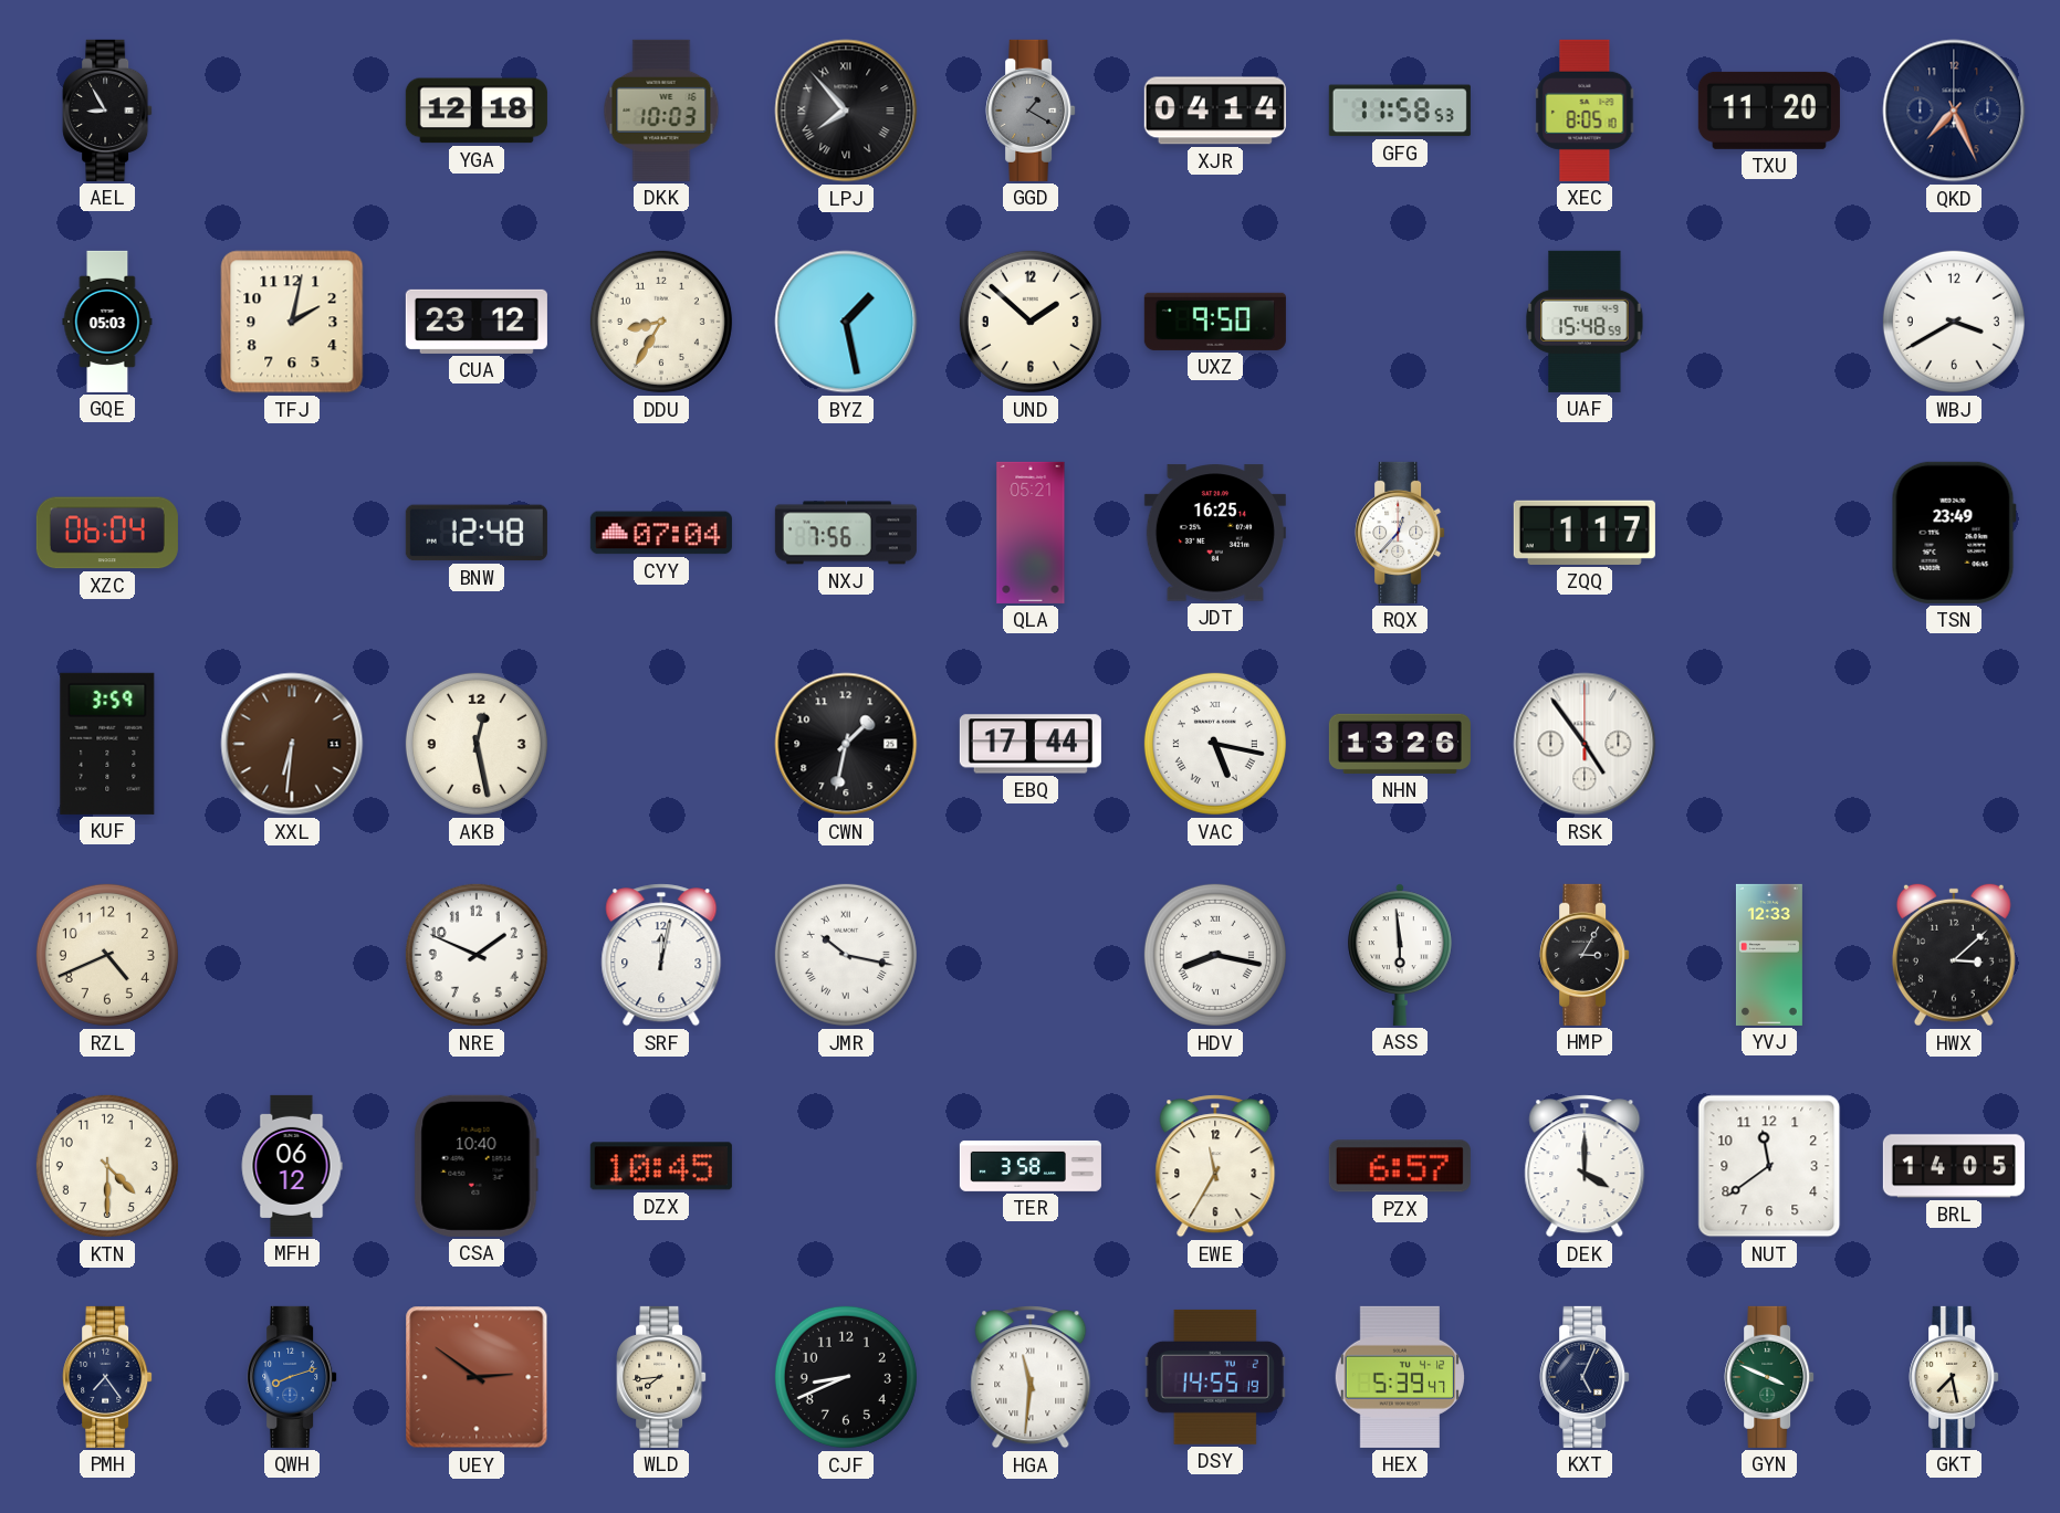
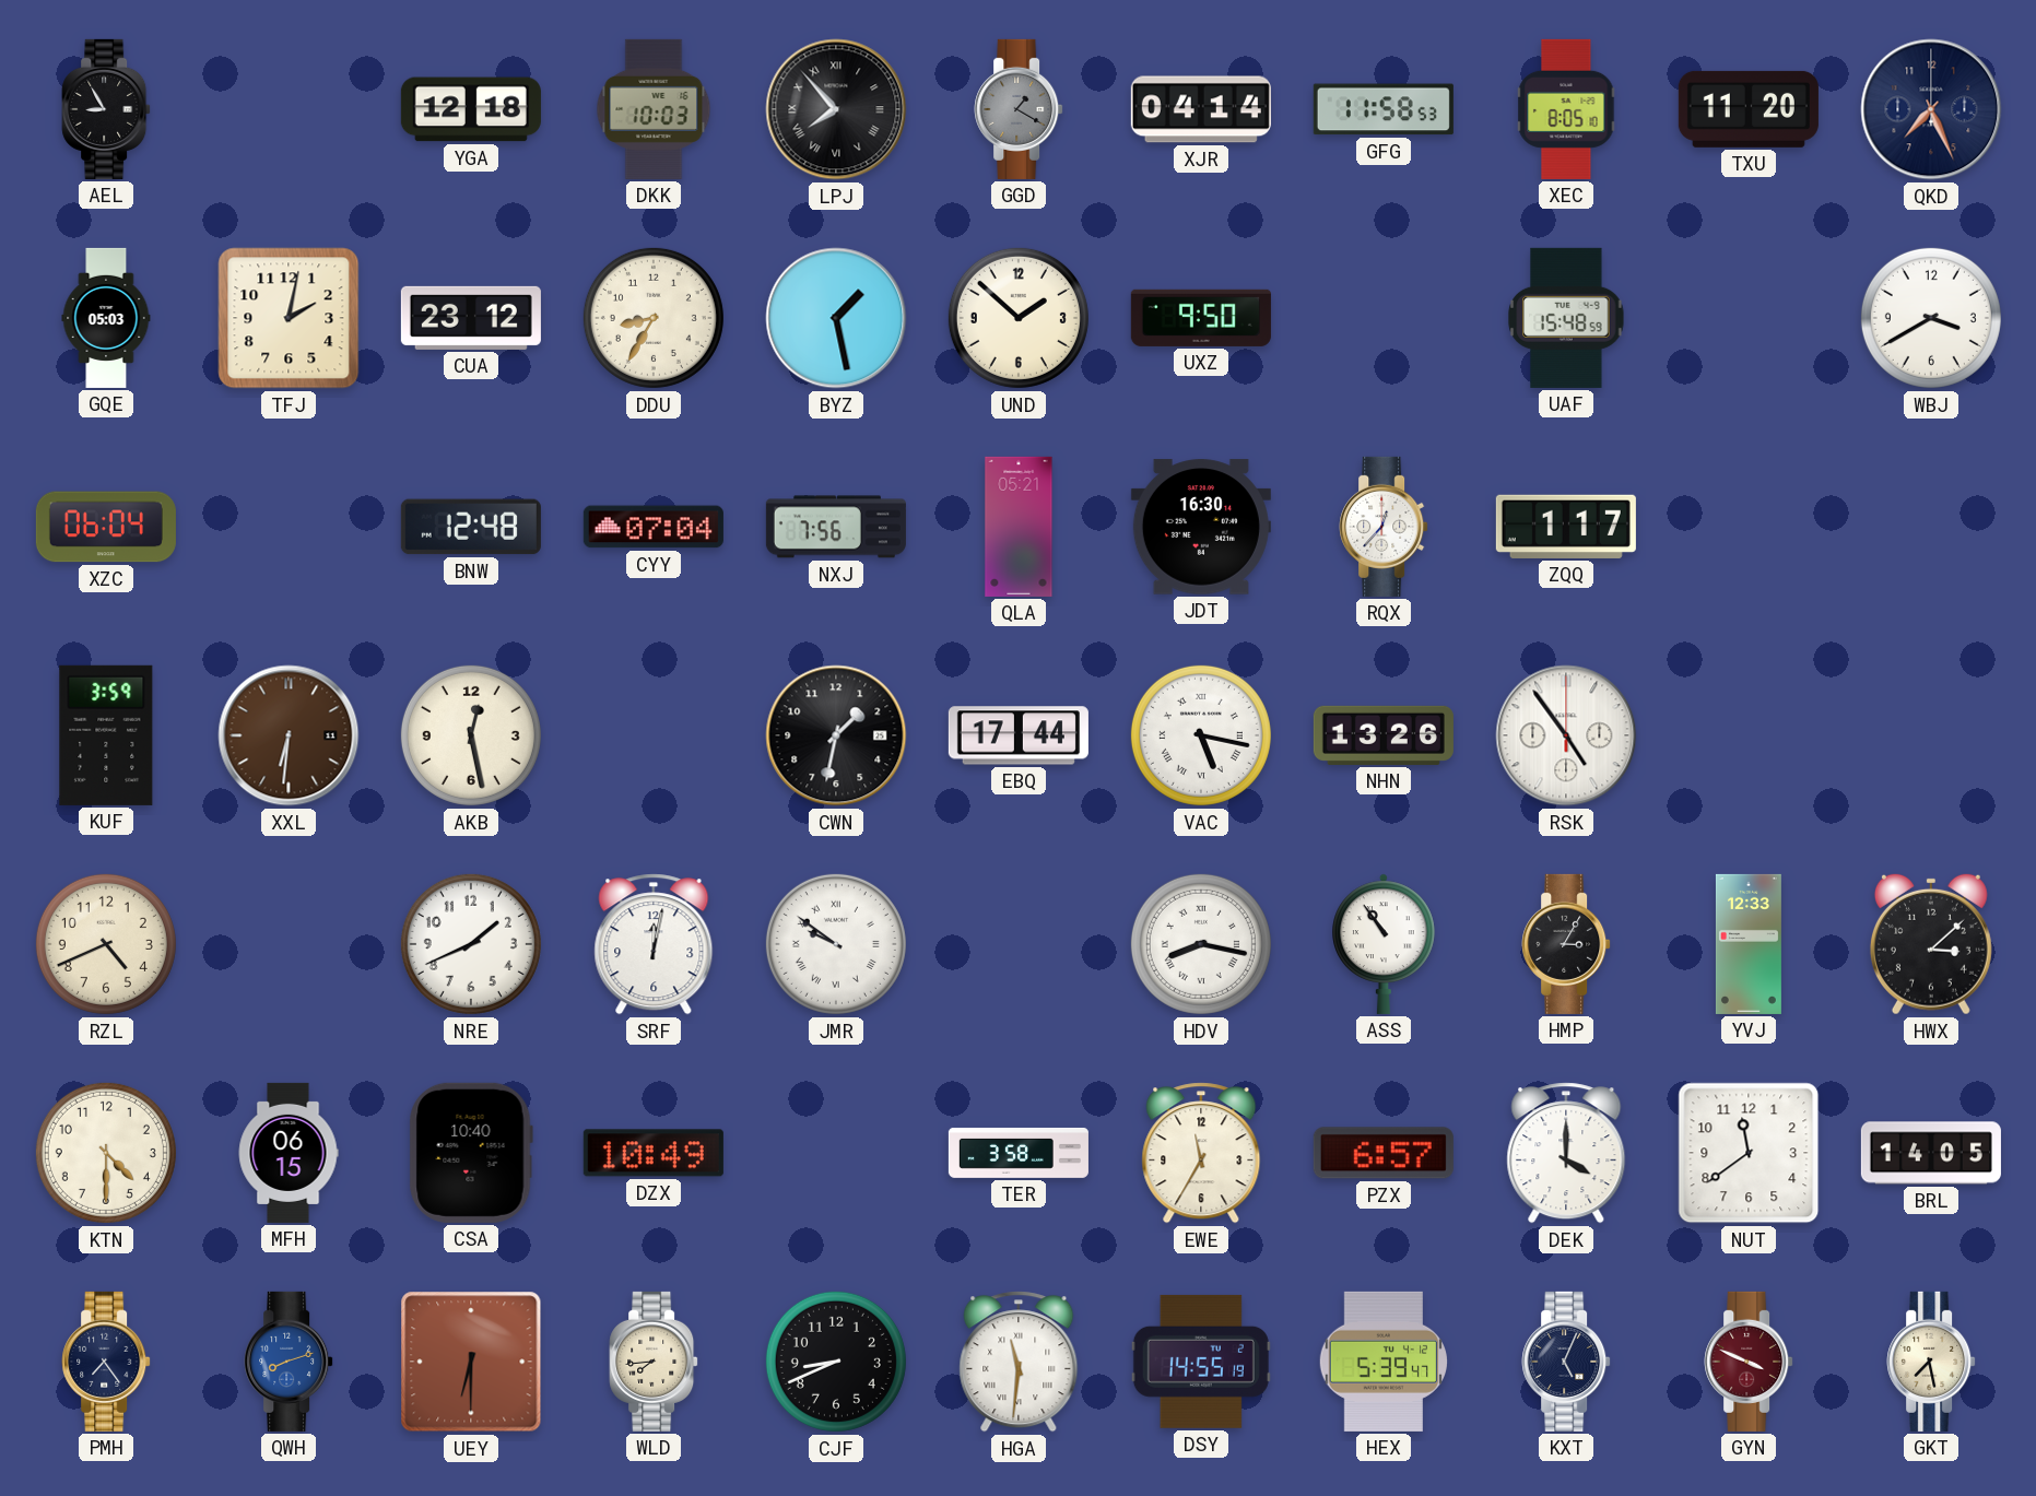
JDT: 16:25 -> 16:30 (1201, 527)
TSN: 23:49 -> none (1954, 533)
NRE: 1:49 -> 1:41 (471, 944)
JMR: 10:17 -> 9:51 (836, 944)
ASS: 5:59 -> 10:54 (1384, 944)
MFH: 06:12 -> 06:15 (289, 1153)
DZX: 10:45 -> 10:49 (654, 1153)
UEY: 2:51 -> 6:30 (471, 1362)
GYN dial: green -> burgundy (1749, 1362)
